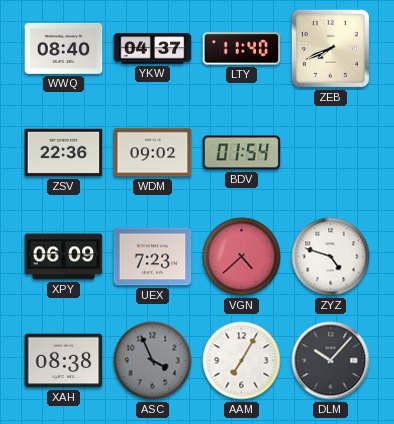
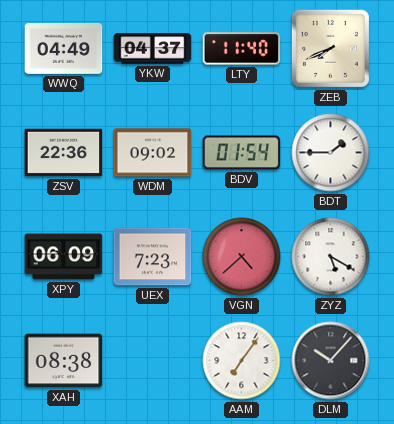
WWQ: 08:40 -> 04:49 (64, 48)
BDT: none -> 1:45 (331, 153)
ZYZ: 4:48 -> 5:20 (331, 257)
ASC: 3:56 -> none (153, 361)
AAM: 7:05 -> 7:06 (242, 361)
